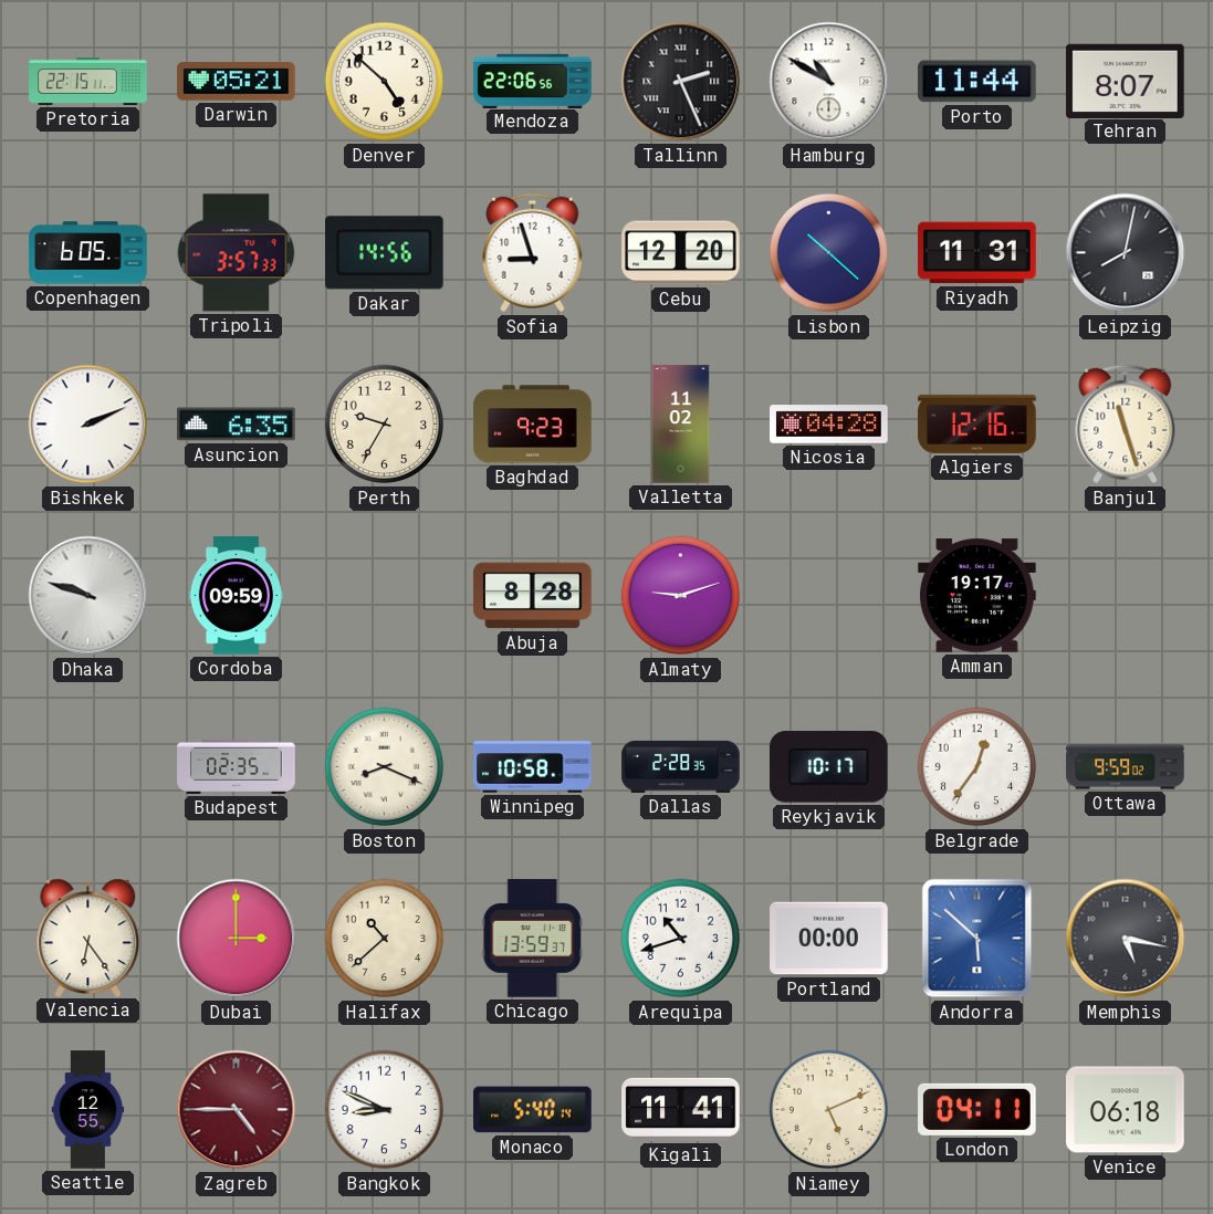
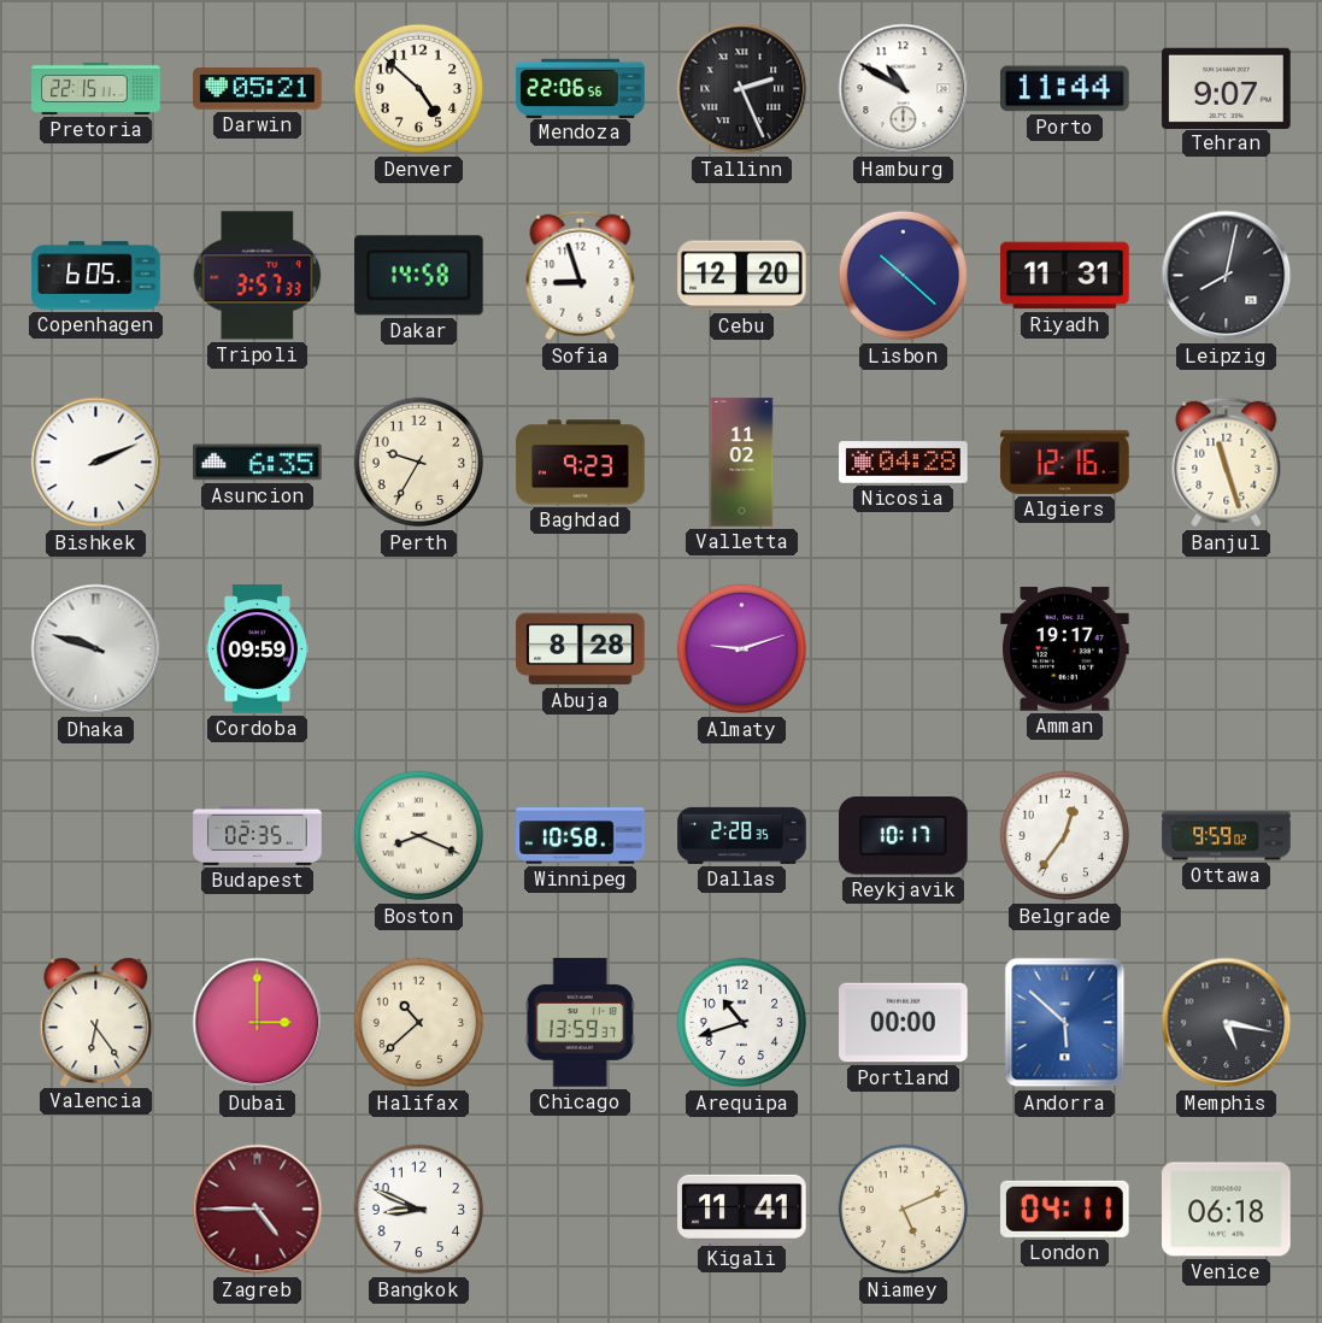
Tehran: 8:07 -> 9:07 (1227, 88)
Dakar: 14:56 -> 14:58 (419, 276)
Seattle: 12:55 -> none (88, 1110)
Monaco: 5:40 -> none (533, 1110)
